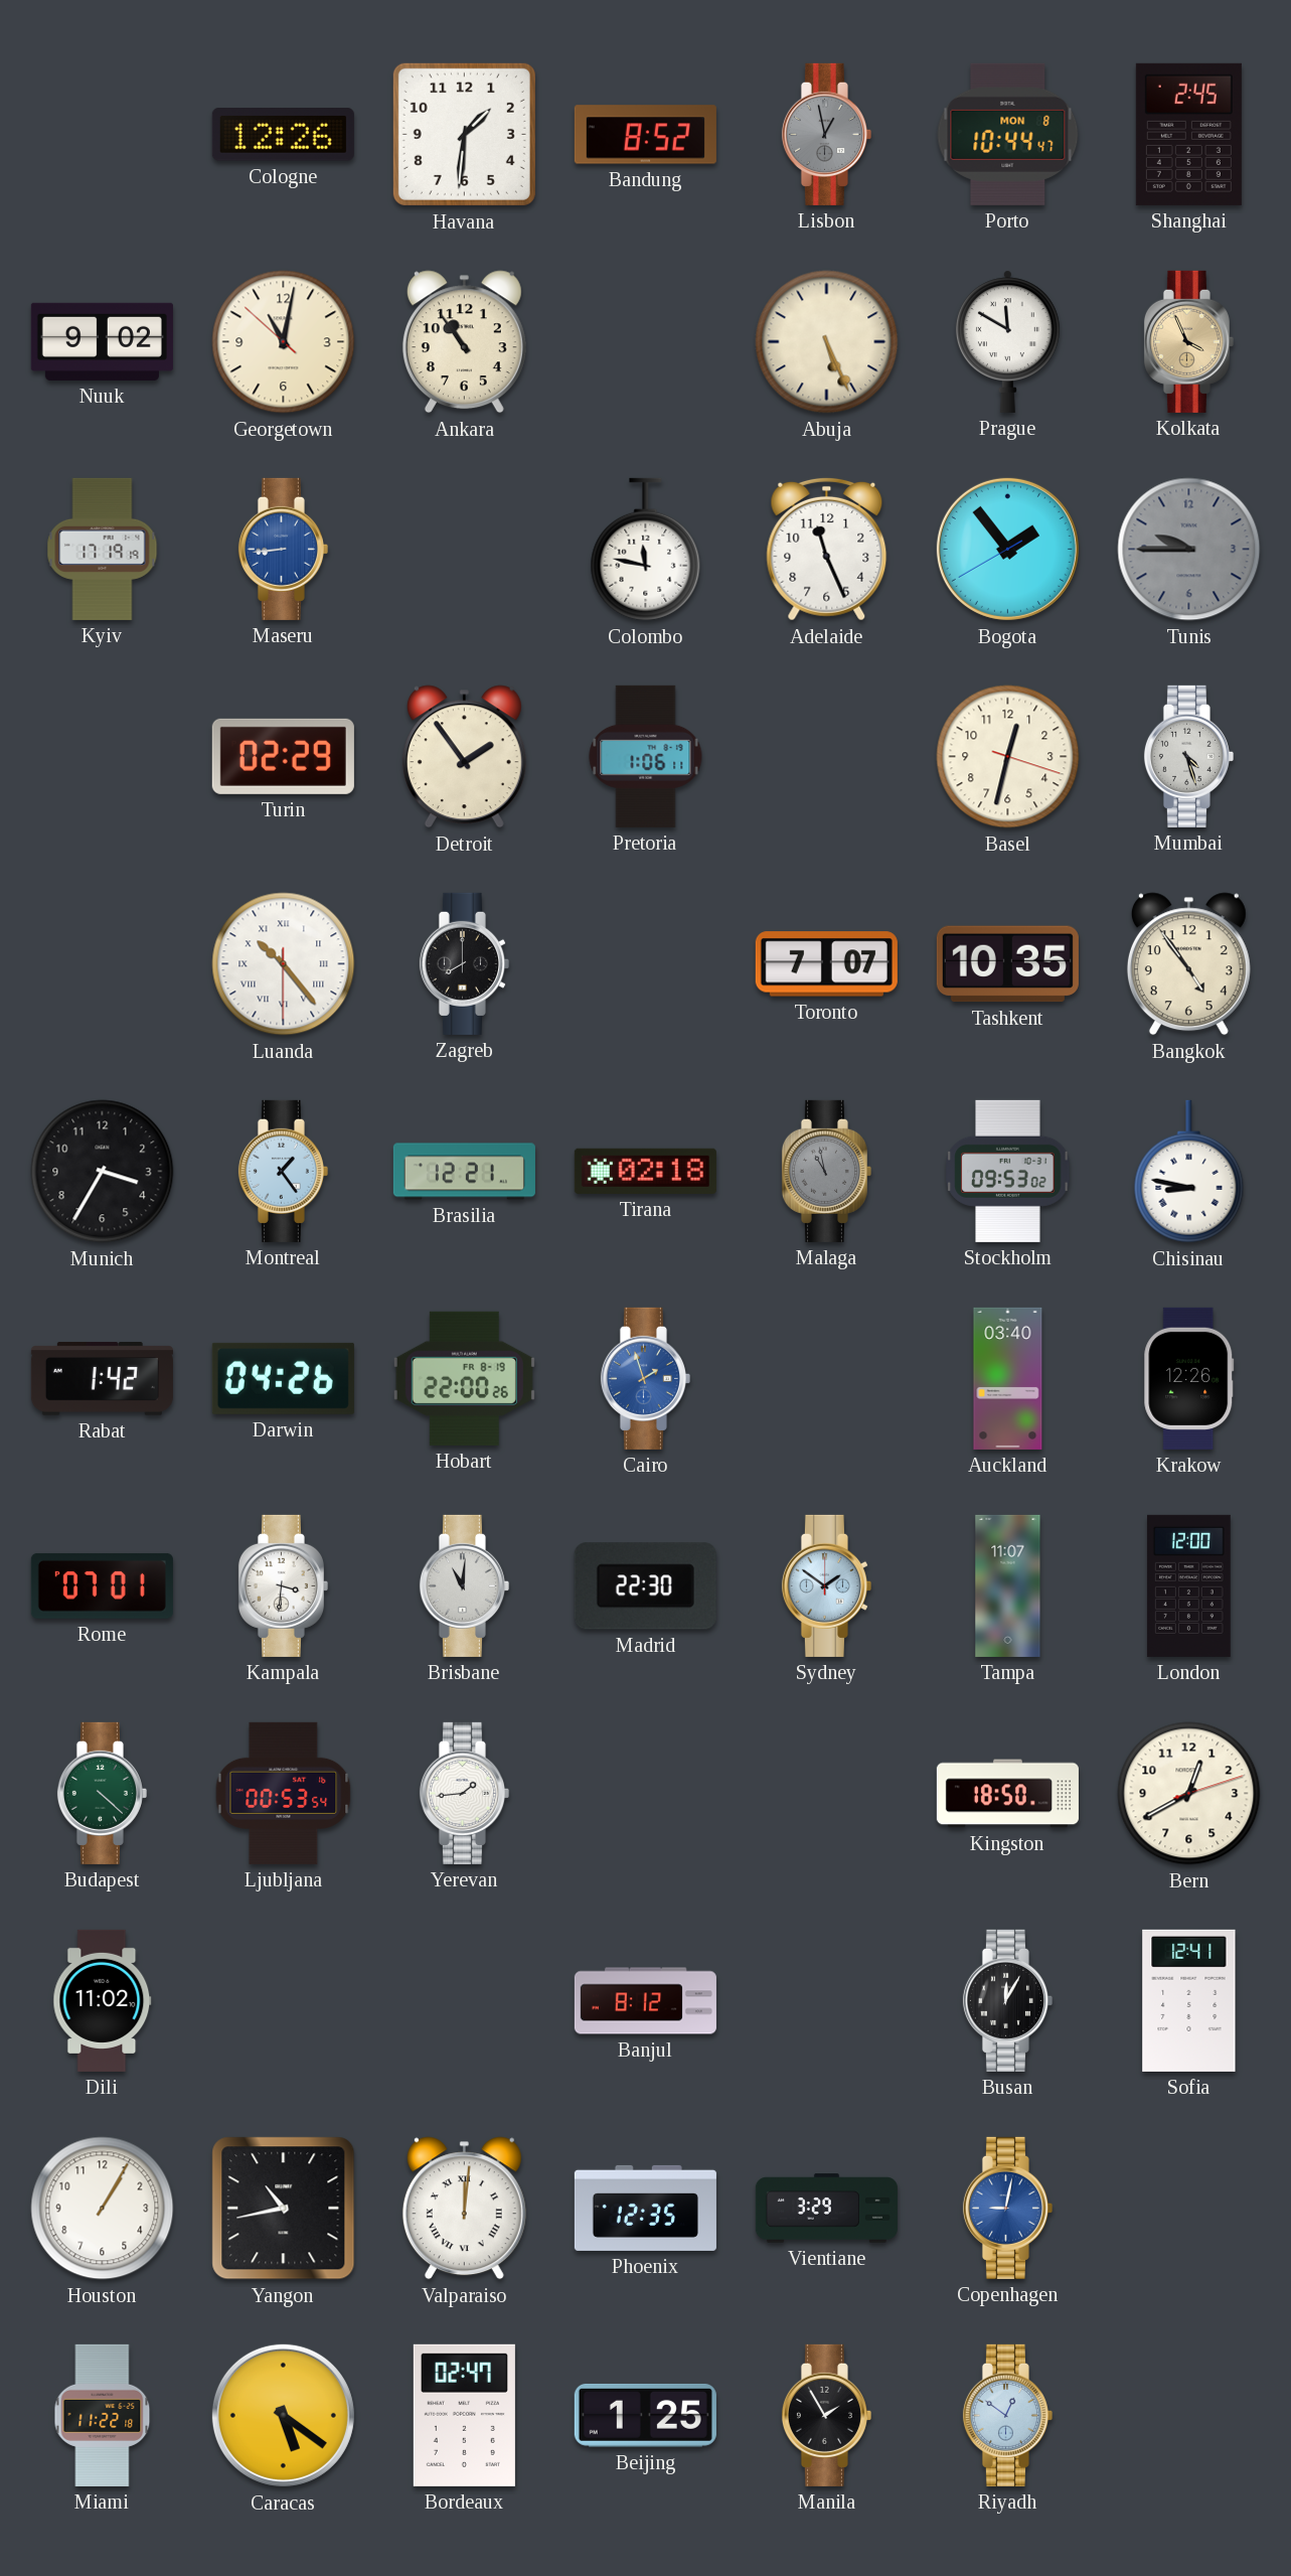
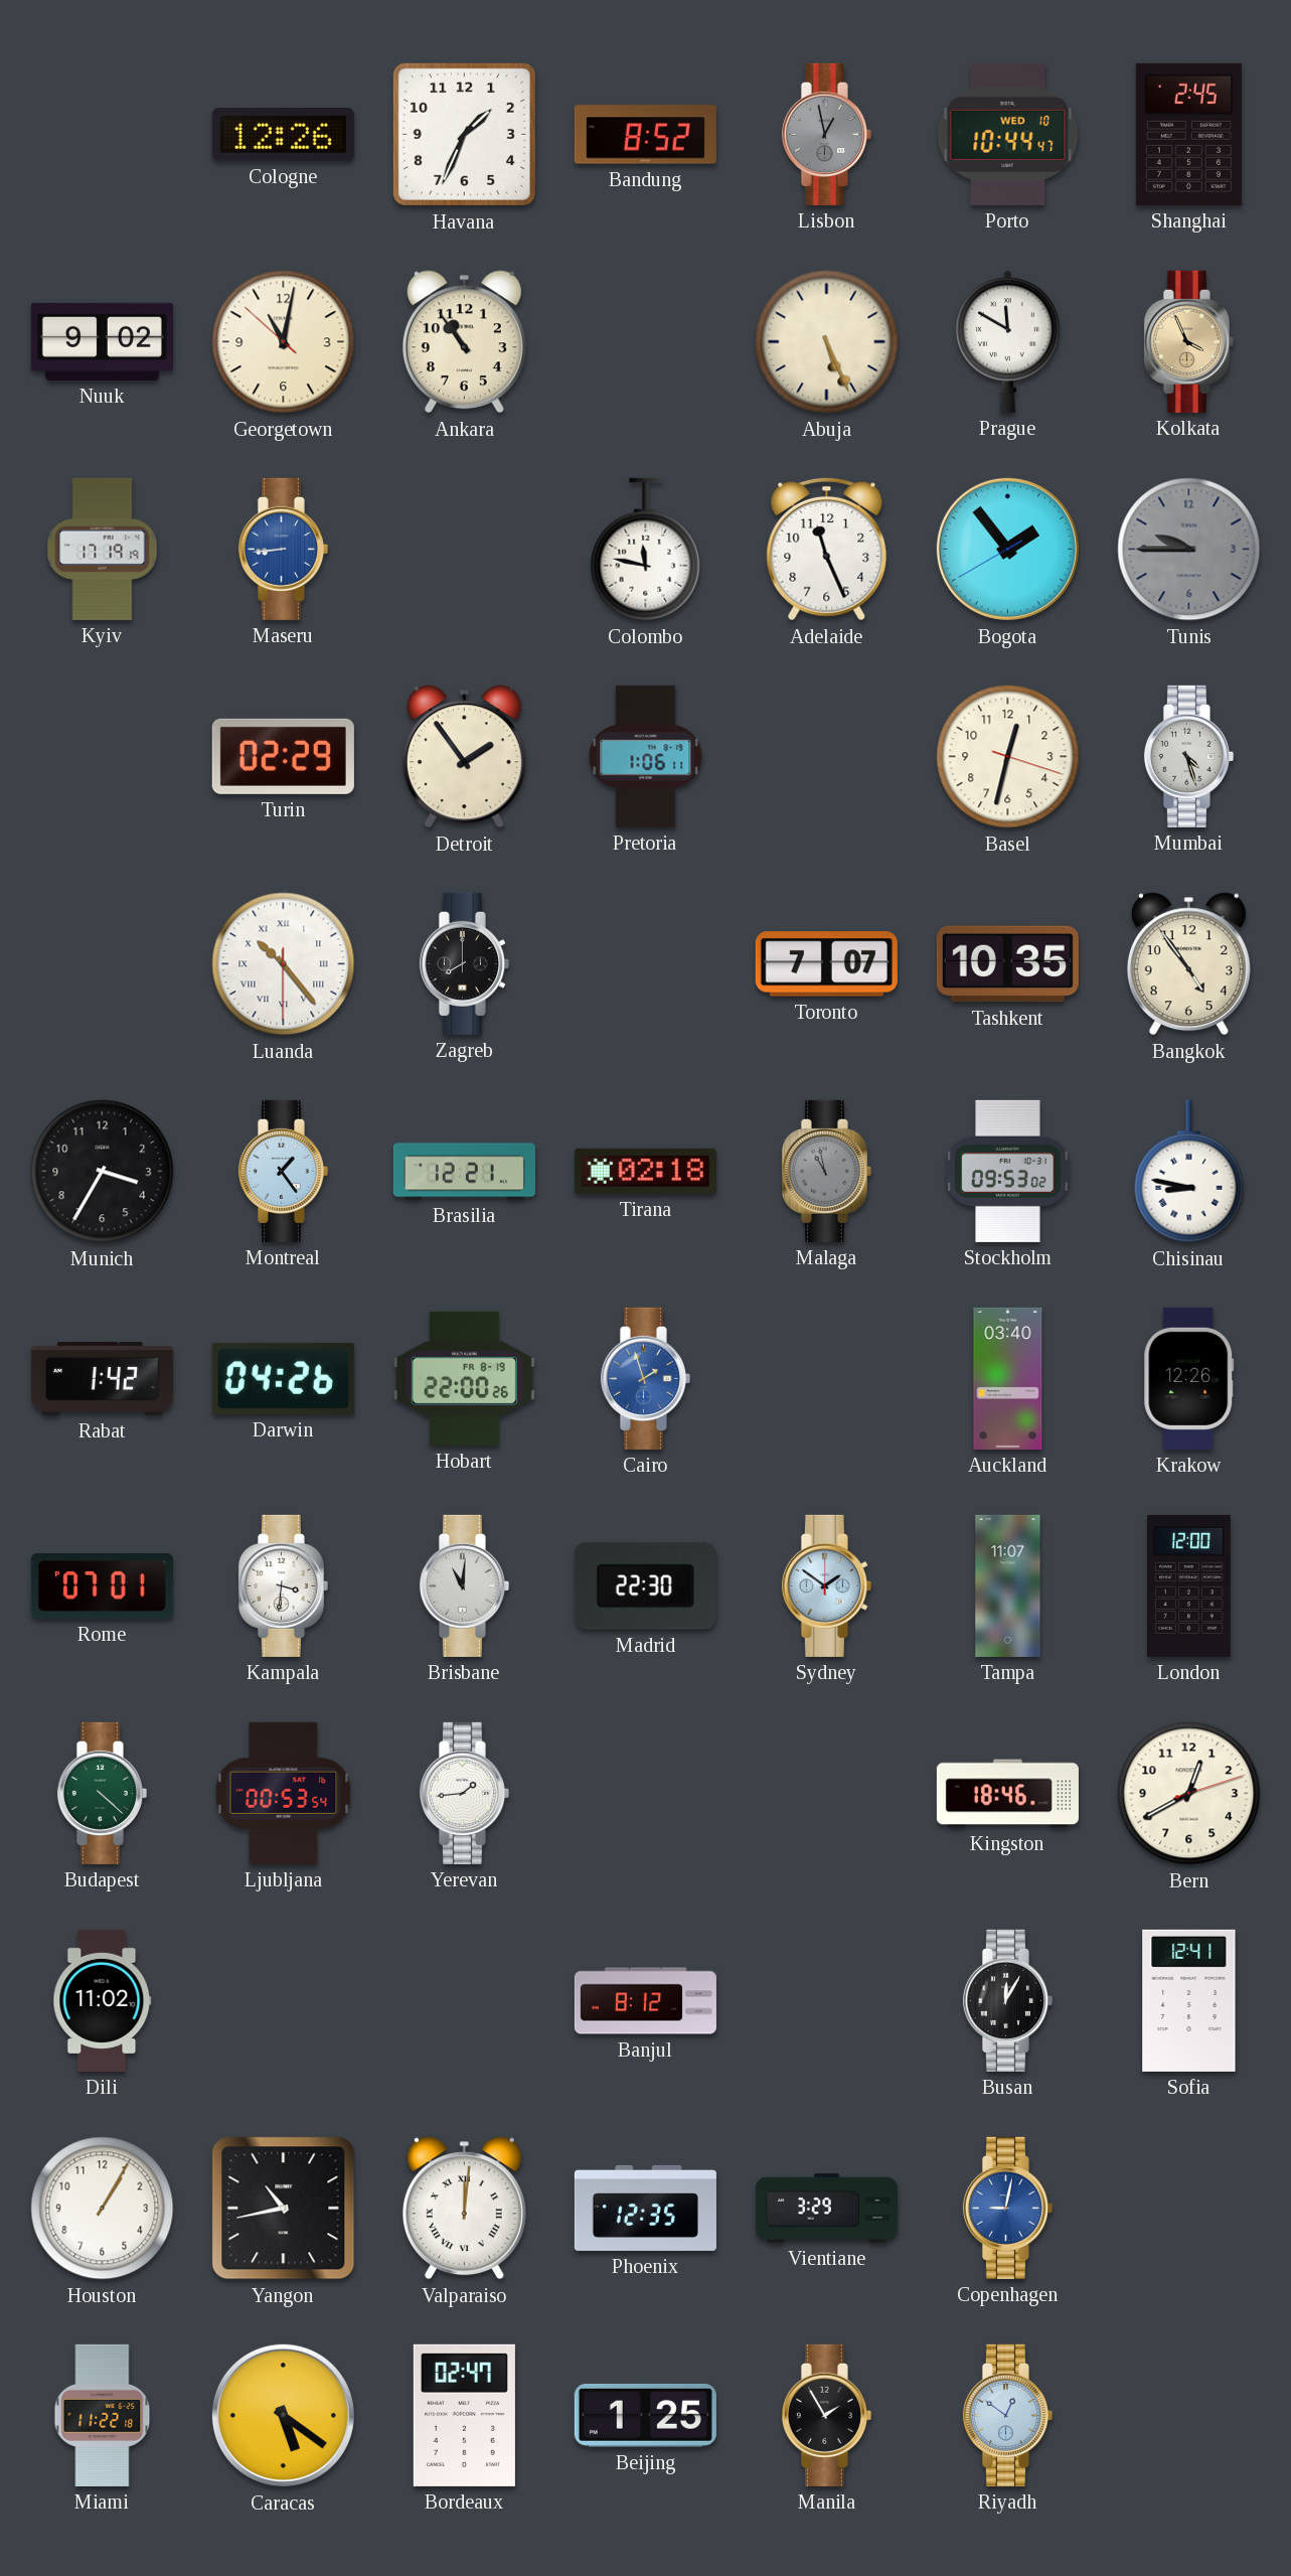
Havana: 1:31 -> 1:34 (464, 134)
Porto date: MON 8 -> WED 10 (1008, 134)
Kingston: 18:50 -> 18:46 (1007, 1794)
